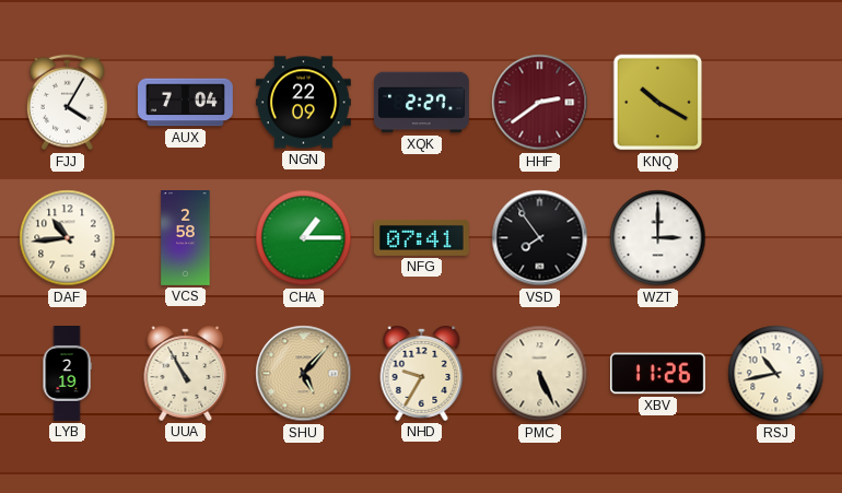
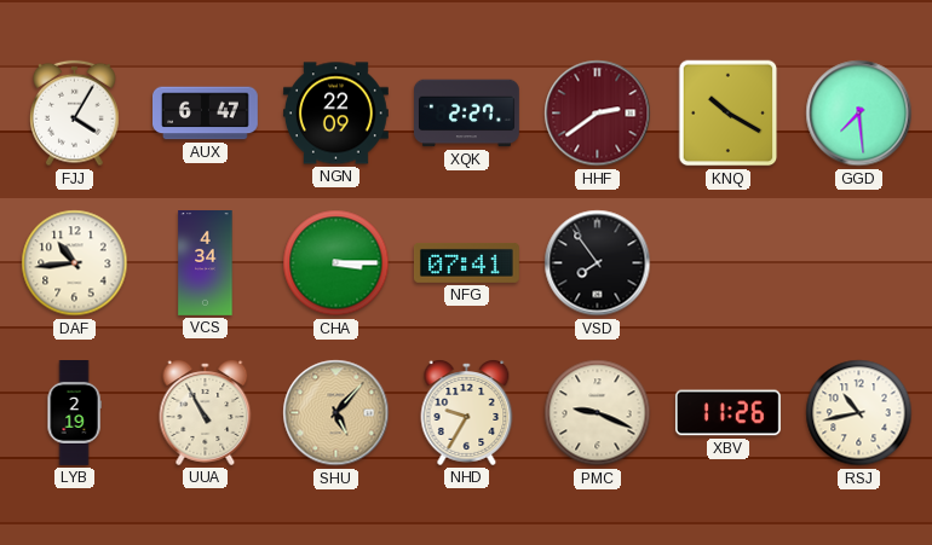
AUX: 7:04 -> 6:47 (206, 114)
GGD: none -> 7:29 (859, 114)
VCS: 2:58 -> 4:34 (206, 263)
CHA: 1:15 -> 3:15 (336, 263)
WZT: 3:00 -> none (658, 238)
PMC: 5:26 -> 9:19 (598, 413)
